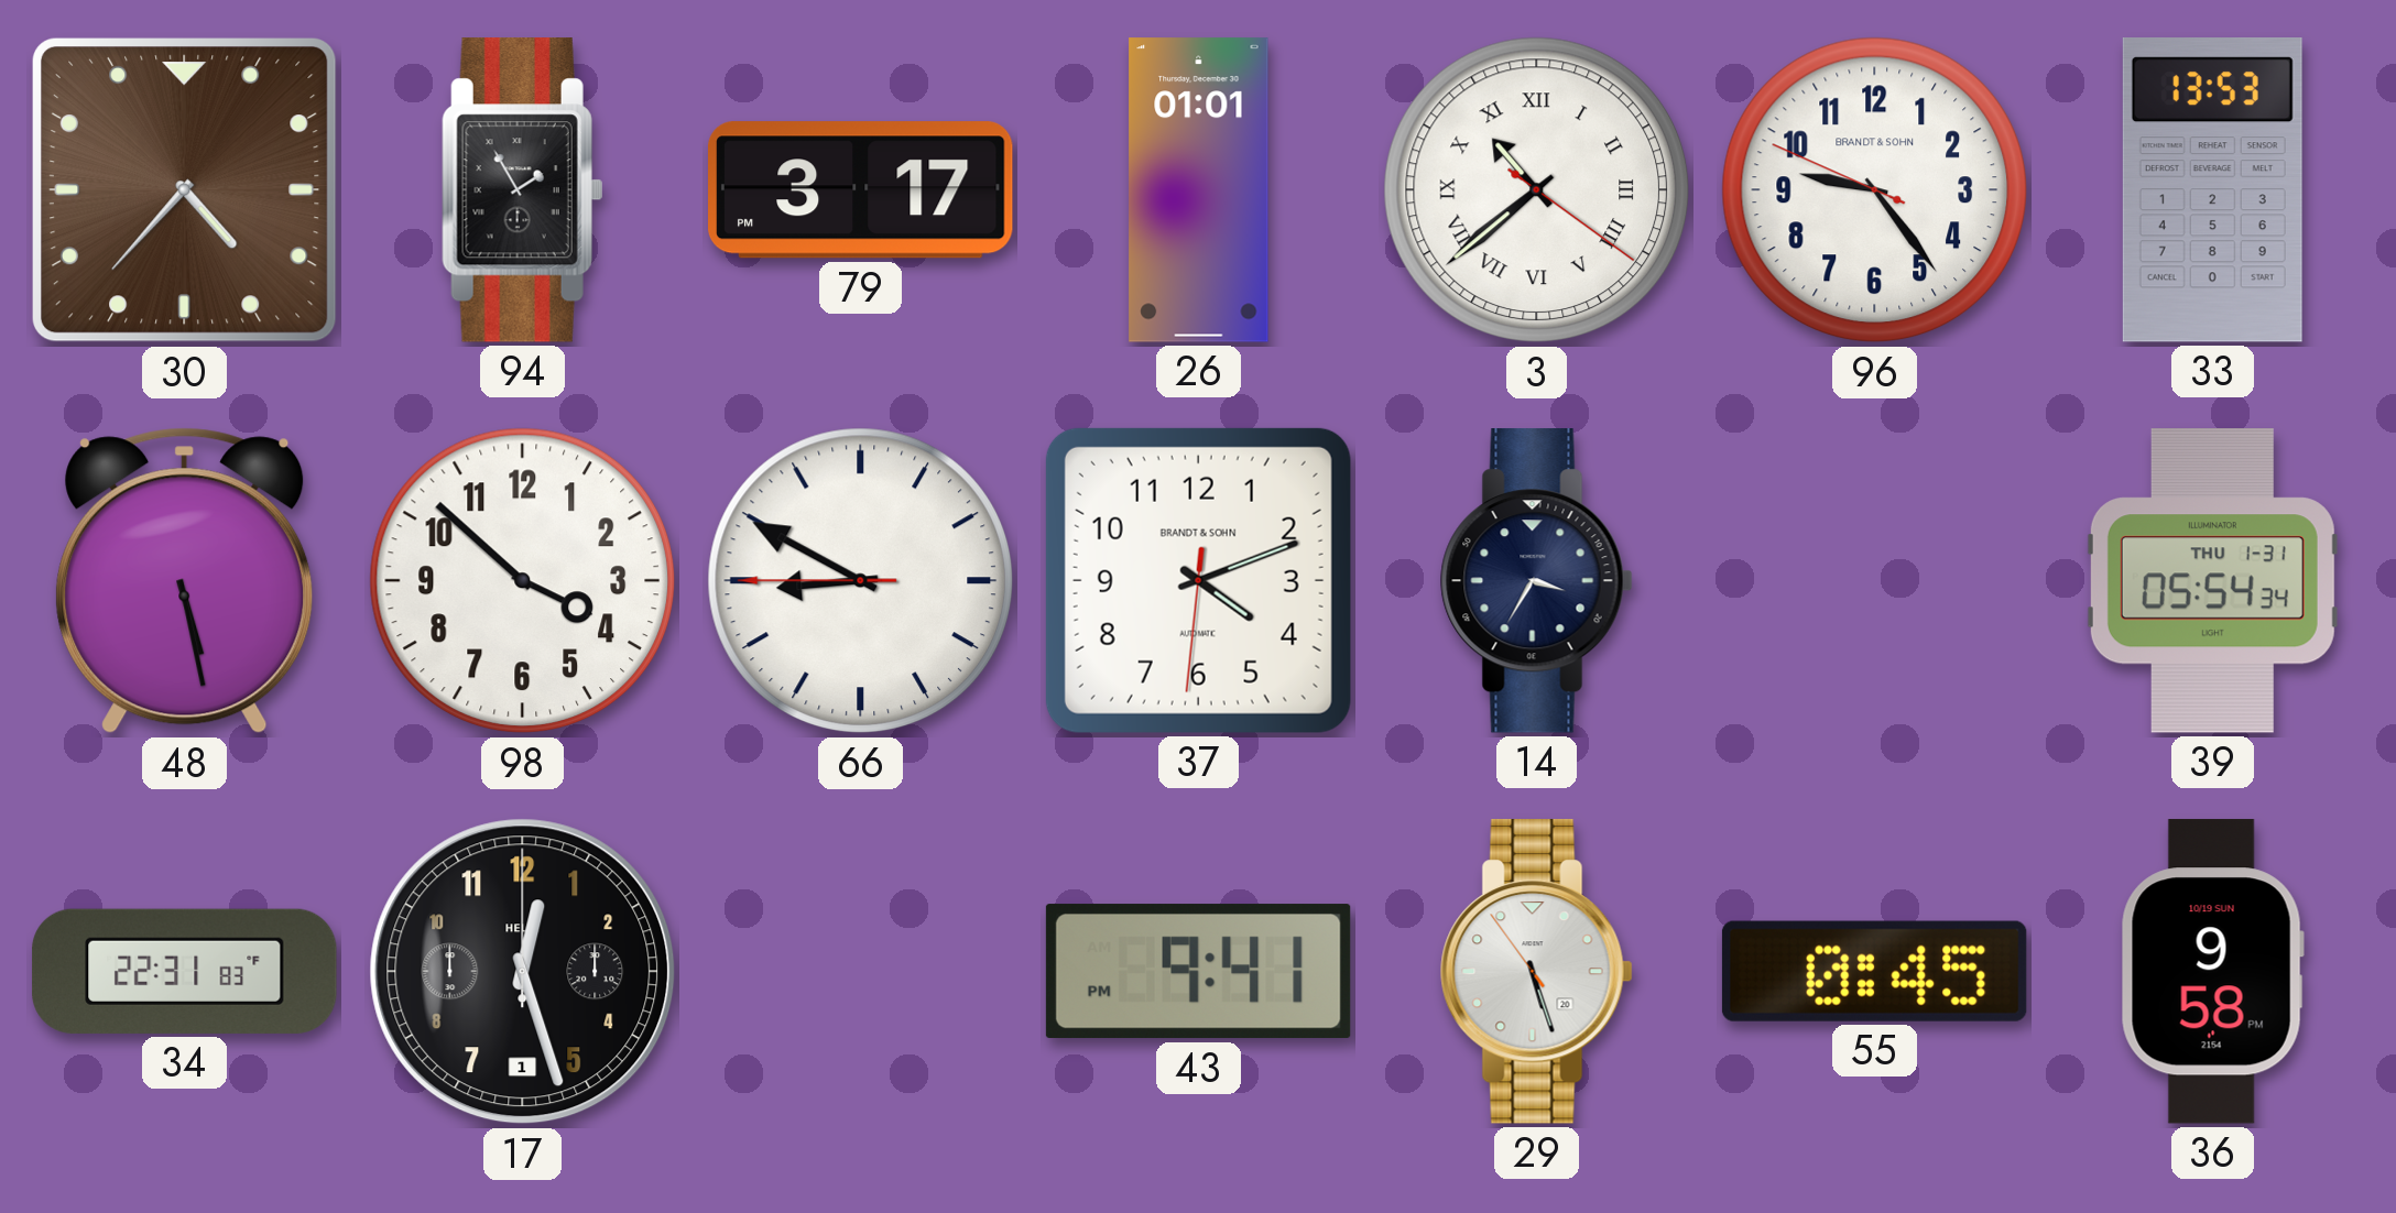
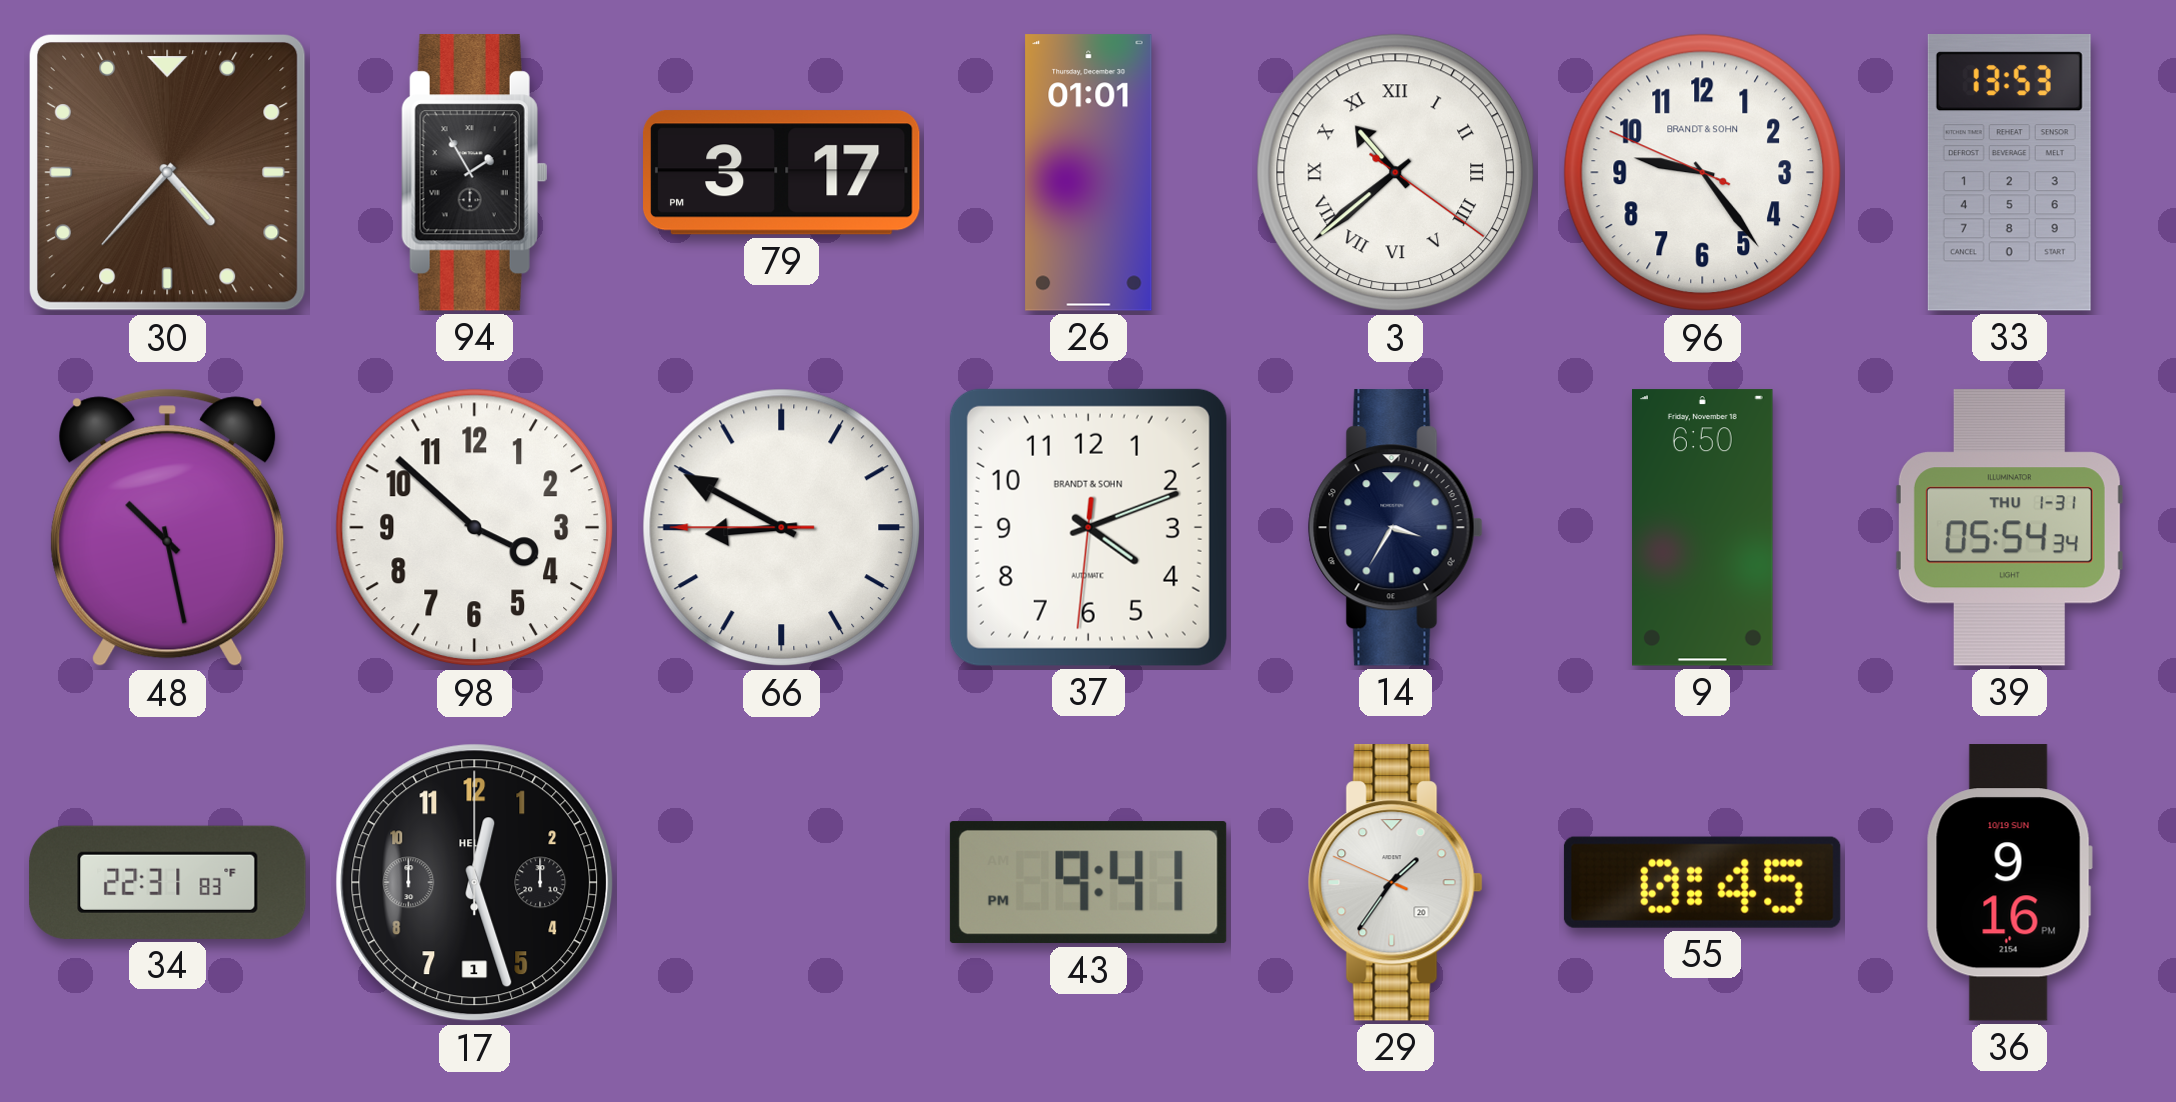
48: 5:28 -> 10:28 (168, 528)
9: none -> 6:50 (1703, 528)
29: 5:26 -> 1:35 (1395, 883)
36: 9:58 -> 9:16 (2009, 883)
